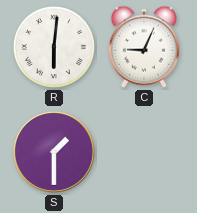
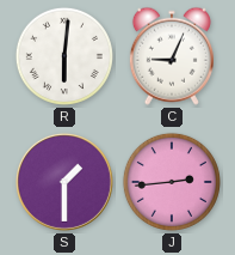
J: none -> 2:44 (172, 182)
